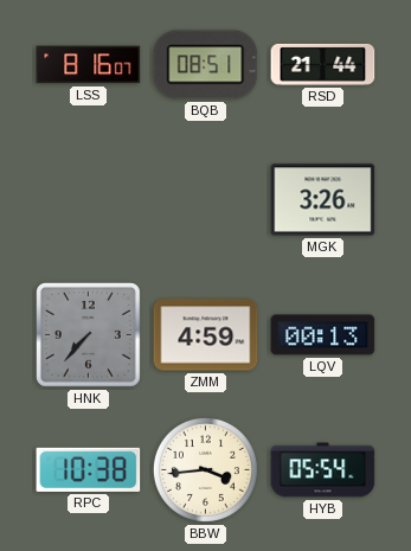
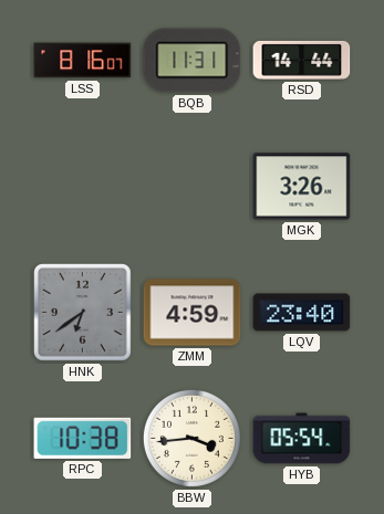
BQB: 08:51 -> 11:31 (193, 61)
RSD: 21:44 -> 14:44 (302, 60)
HNK: 7:37 -> 6:39 (83, 313)
LQV: 00:13 -> 23:40 (302, 313)
